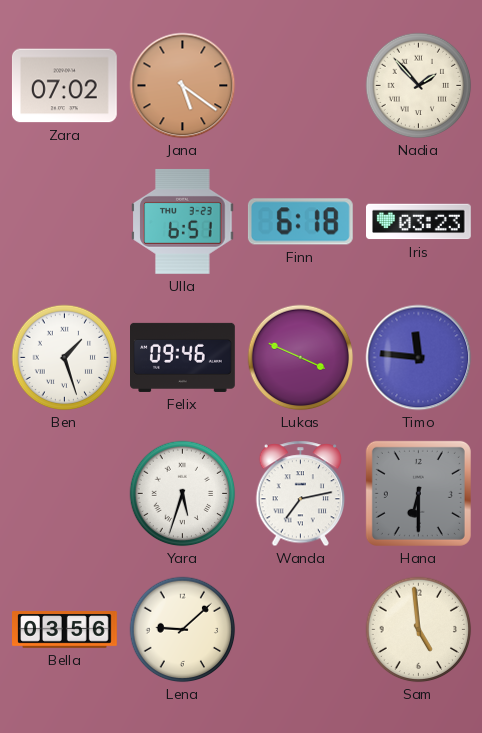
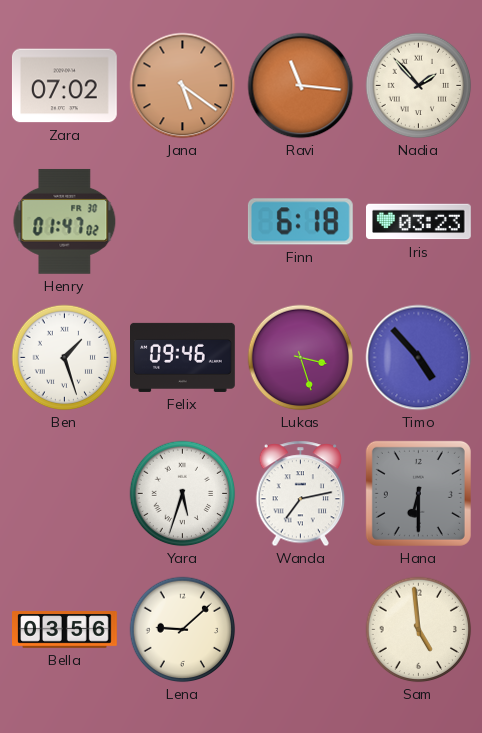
Ravi: none -> 11:16 (301, 86)
Henry: none -> 01:47 (65, 221)
Ulla: 6:51 -> none (183, 221)
Lukas: 3:49 -> 3:27 (301, 358)
Timo: 11:46 -> 4:53 (419, 358)
